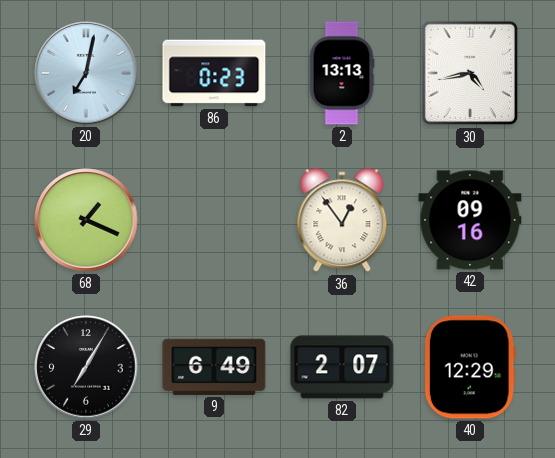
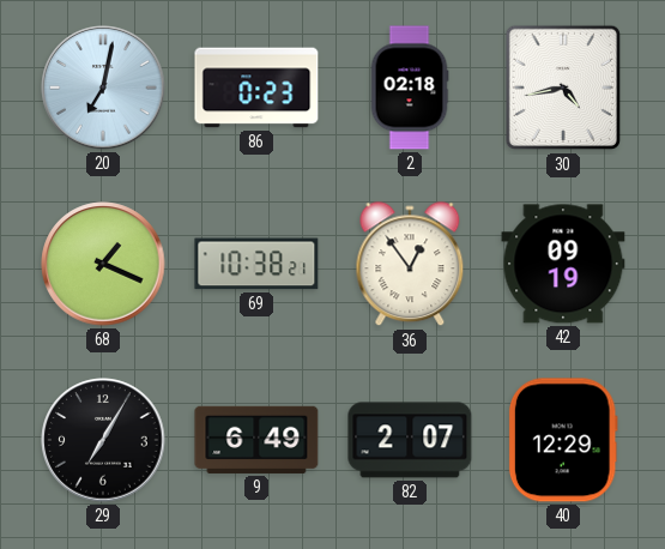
2: 13:13 -> 02:18 (410, 88)
69: none -> 10:38 (256, 264)
42: 09:16 -> 09:19 (563, 264)
